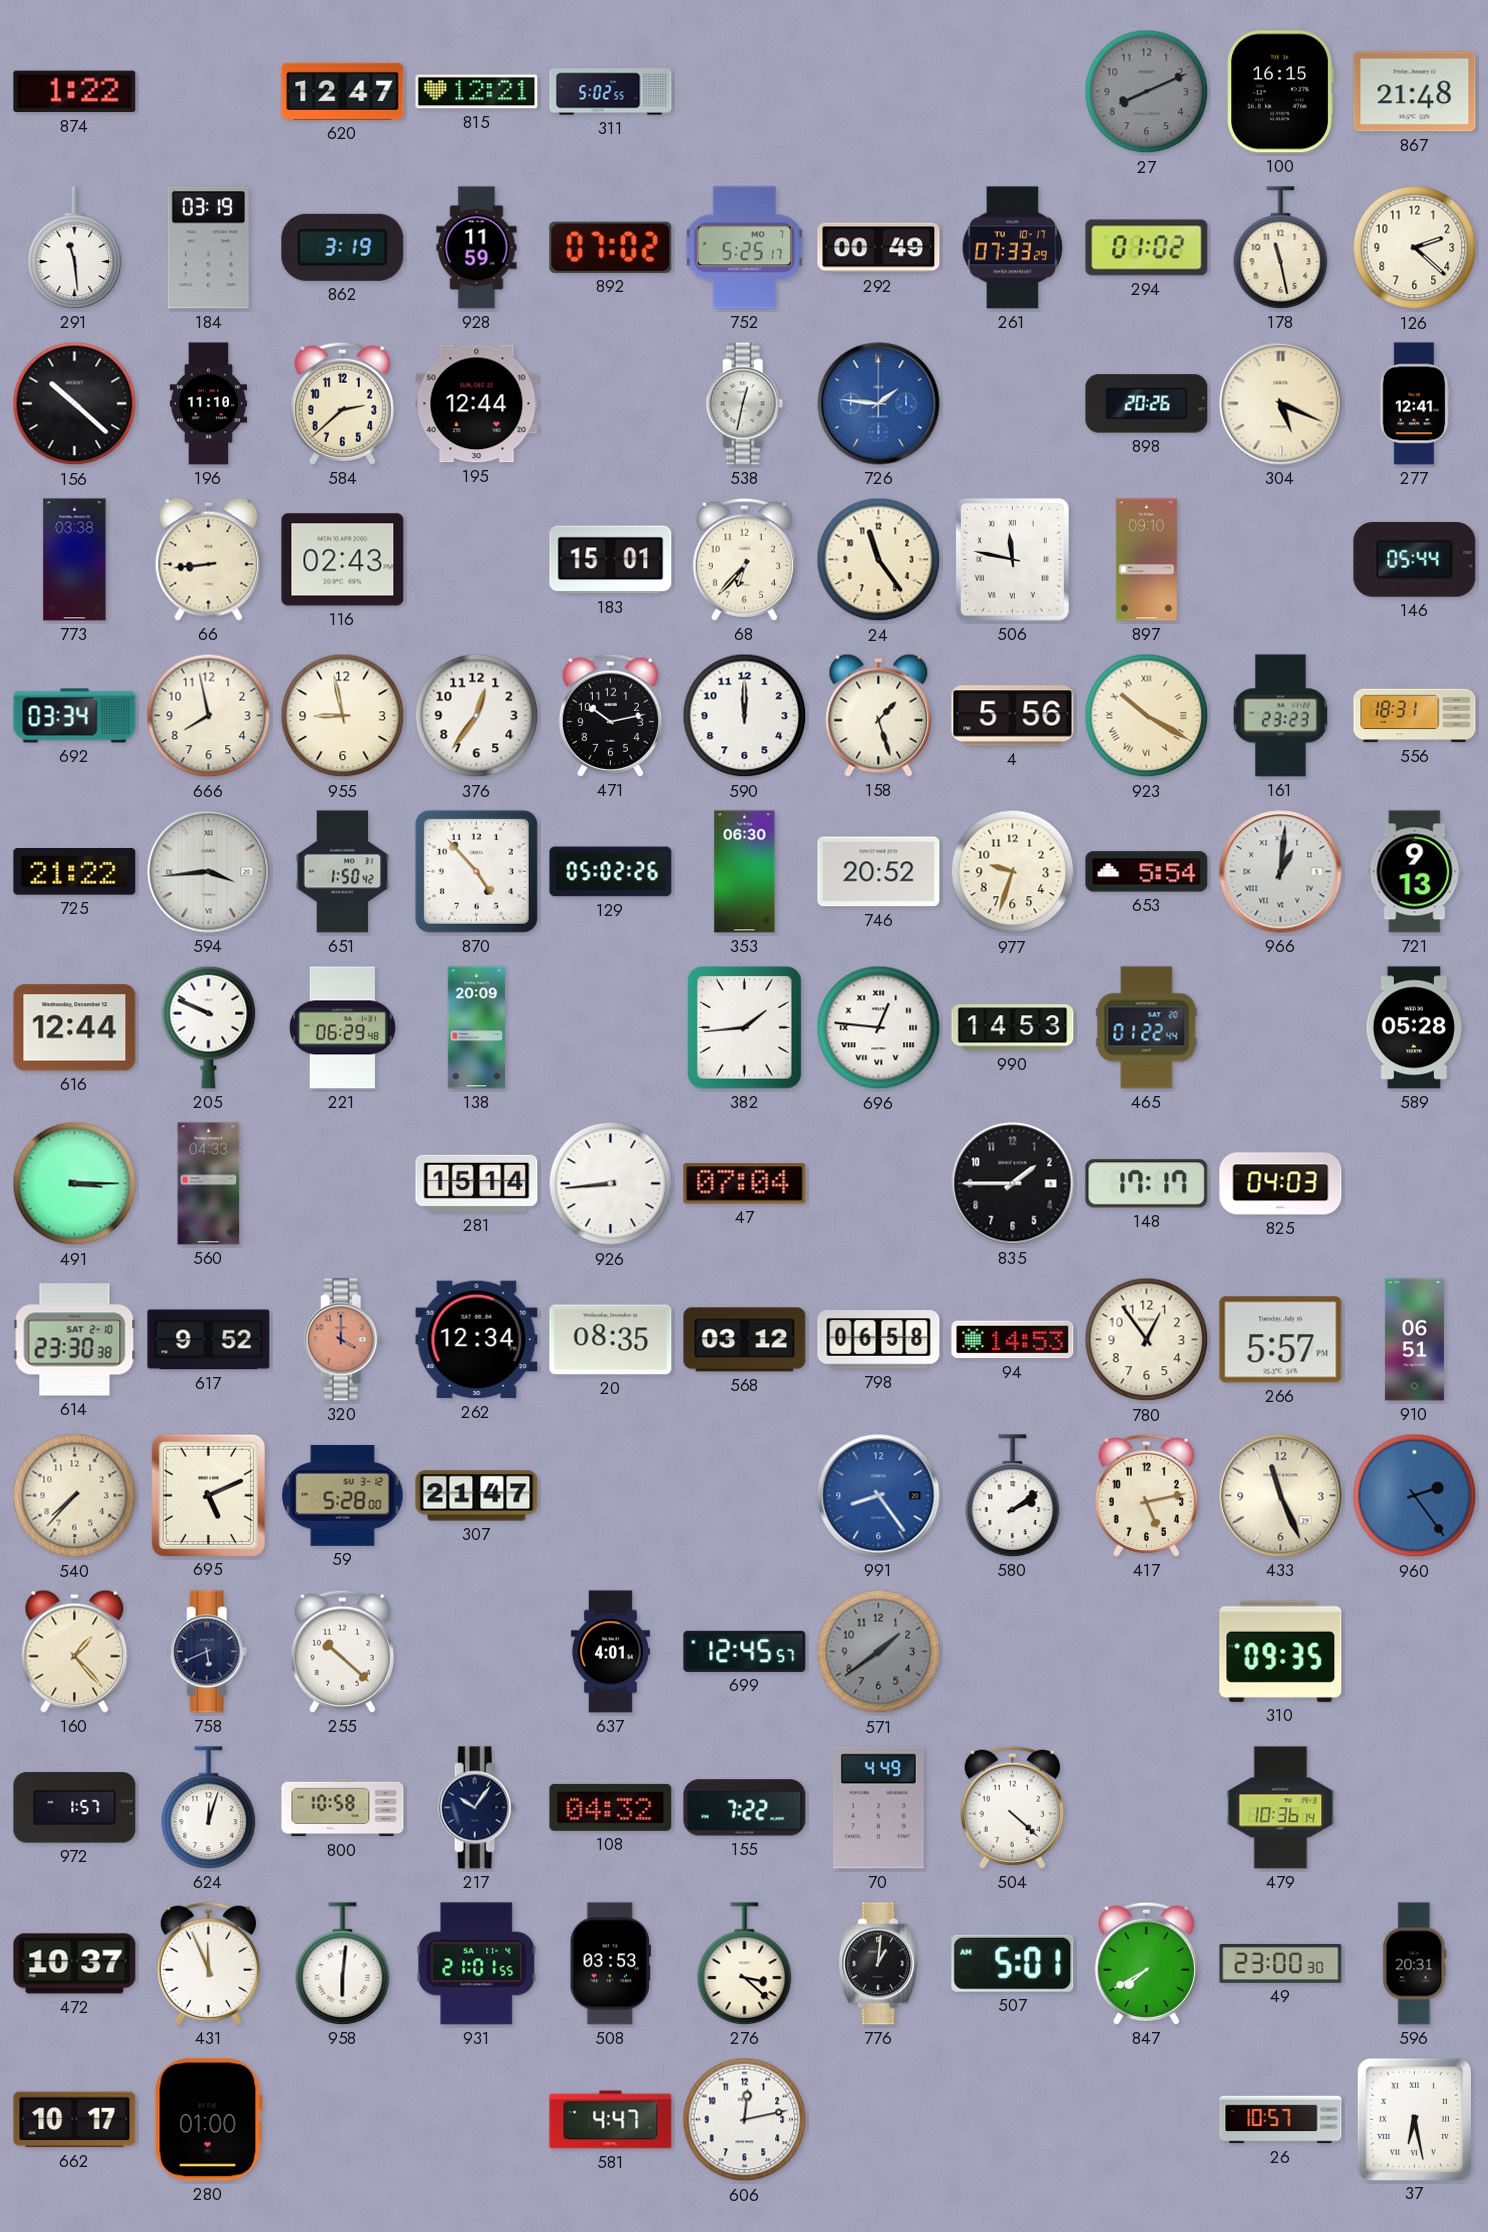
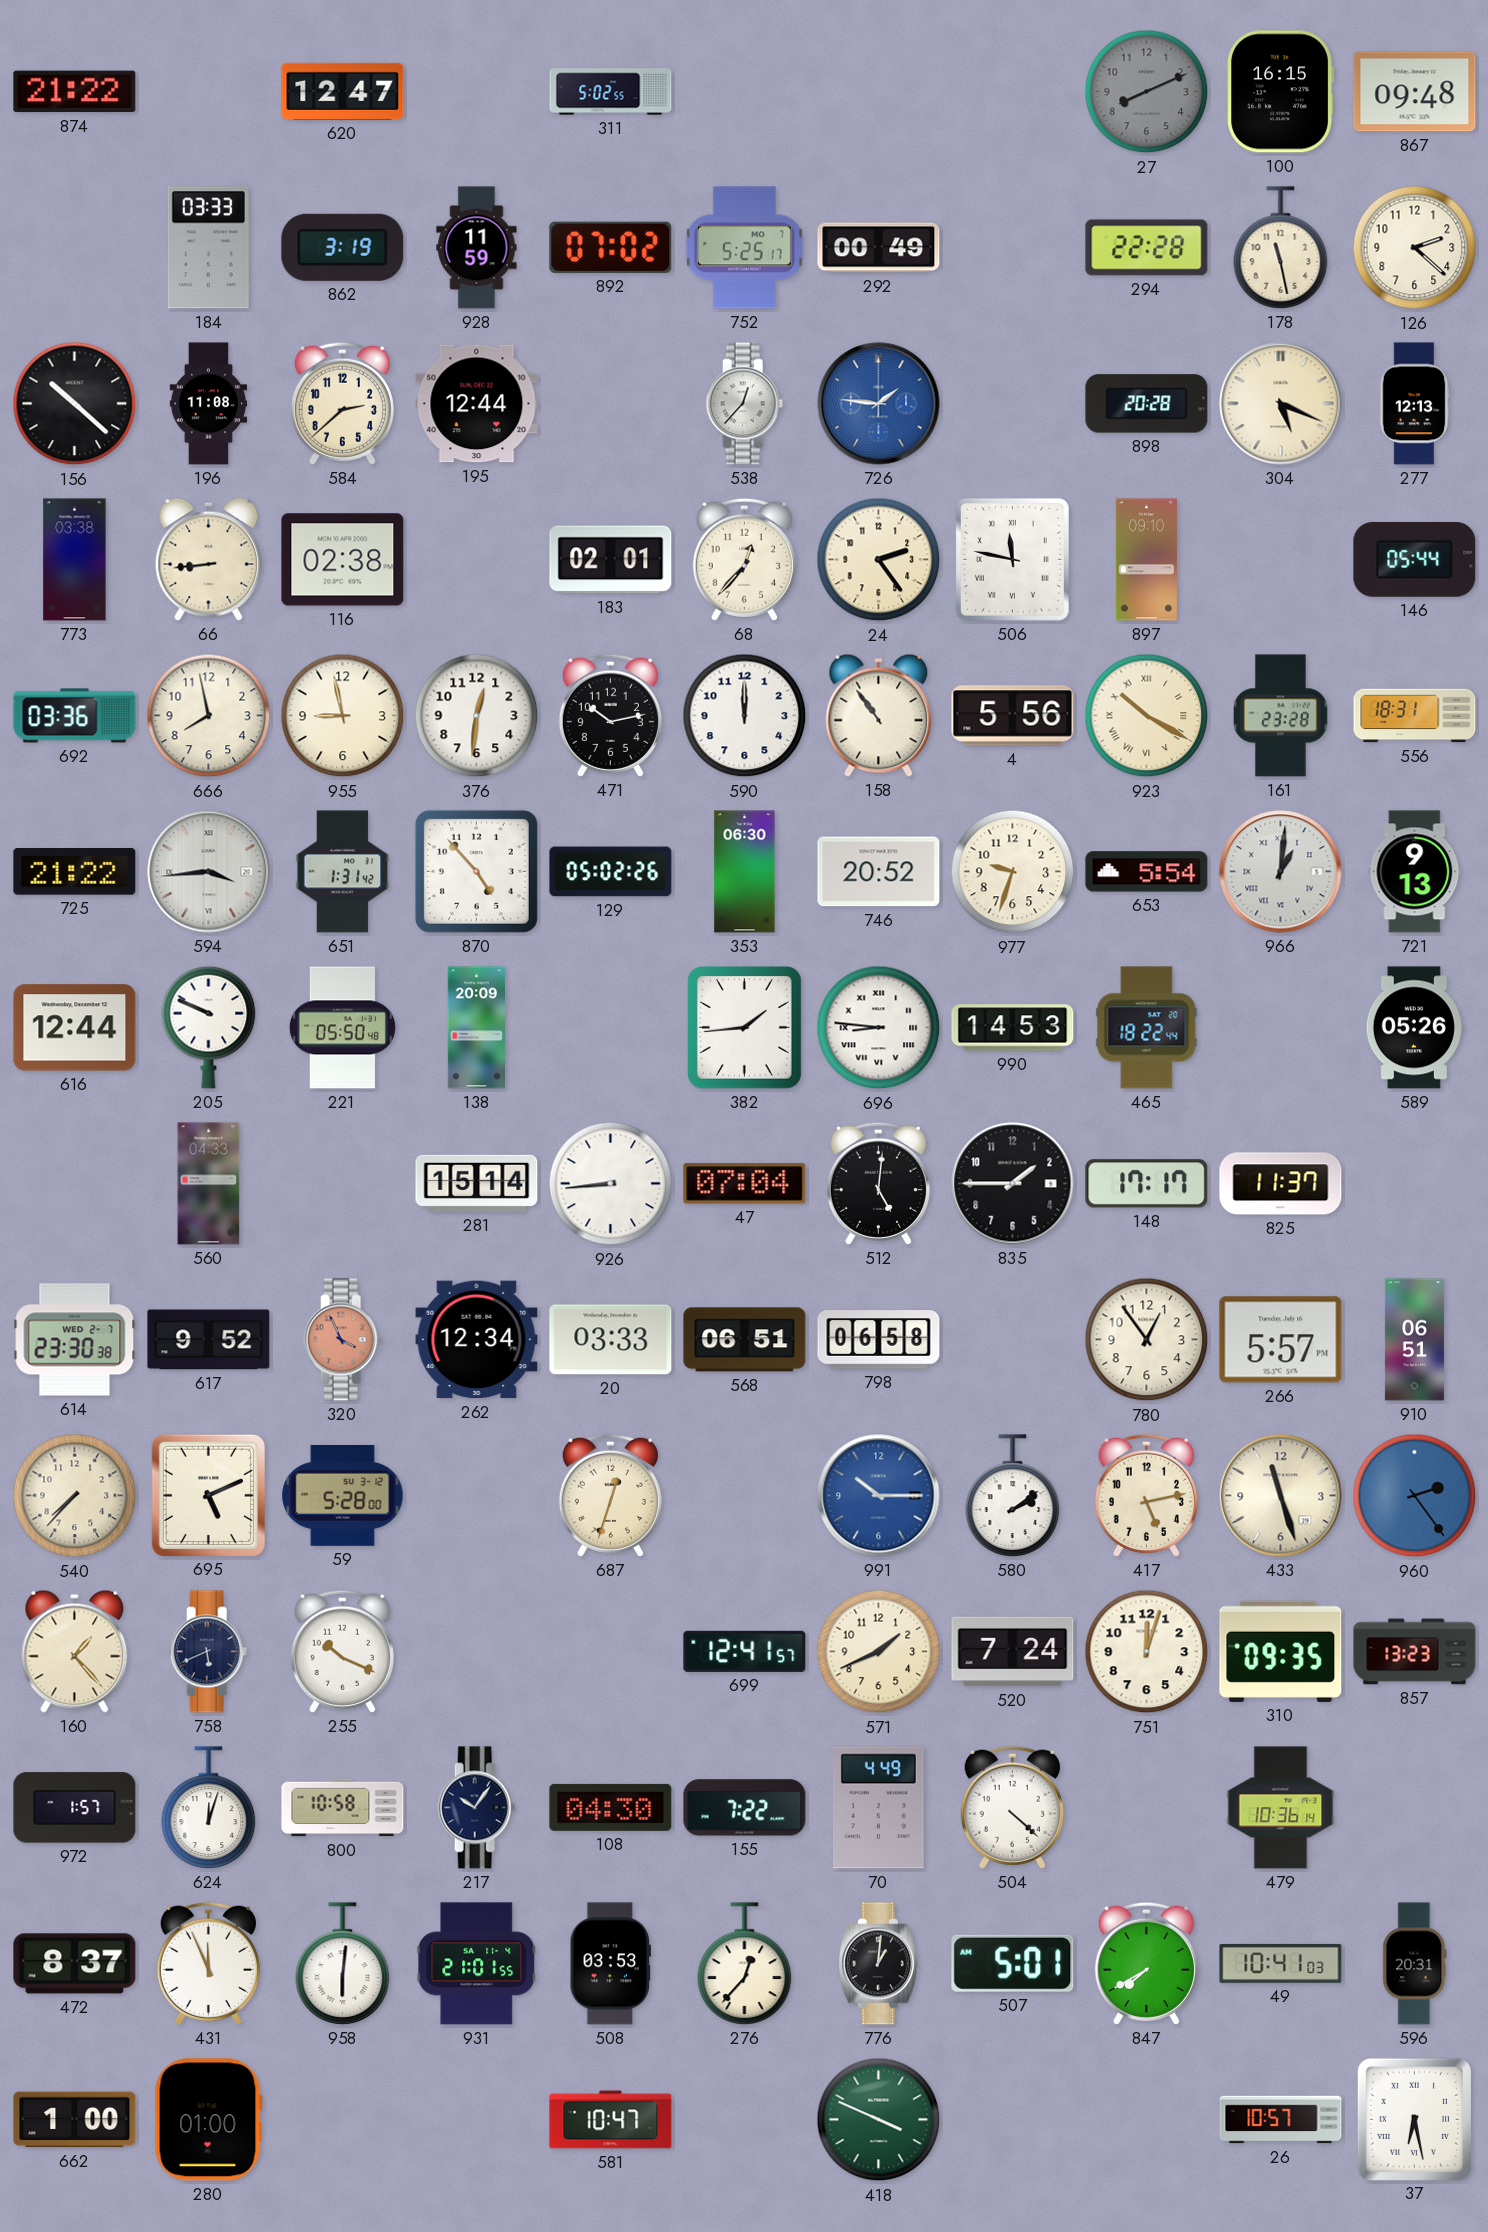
874: 1:22 -> 21:22 (75, 92)
815: 12:21 -> none (477, 92)
867: 21:48 -> 09:48 (1415, 92)
291: 11:29 -> none (75, 248)
184: 03:19 -> 03:33 (208, 248)
261: 07:33 -> none (1012, 248)
294: 01:02 -> 22:28 (1147, 248)
196: 11:10 -> 11:08 (209, 404)
538: 12:32 -> 12:37 (745, 404)
898: 20:26 -> 20:28 (1147, 404)
277: 12:41 -> 12:13 (1414, 404)
116: 02:43 -> 02:38 (343, 560)
183: 15:01 -> 02:01 (611, 560)
68: 6:37 -> 12:37 (744, 559)
24: 11:24 -> 2:24 (879, 560)
692: 03:34 -> 03:36 (75, 716)
376: 12:36 -> 12:31 (477, 716)
158: 1:27 -> 10:54 (879, 715)
161: 23:23 -> 23:28 (1281, 716)
651: 1:50 -> 1:31 (343, 872)
221: 06:29 -> 05:50 (342, 1028)
696: 12:46 -> 8:46 (879, 1028)
465: 01:22 -> 18:22 (1147, 1028)
589: 05:28 -> 05:26 (1414, 1028)
491: 3:15 -> none (75, 1184)
512: none -> 5:01 (878, 1183)
825: 04:03 -> 11:37 (1281, 1184)
614 date: SAT 2-10 -> WED 2-7 (75, 1340)
320: 4:00 -> 3:56 (343, 1340)
20: 08:35 -> 03:33 (611, 1340)
568: 03:12 -> 06:51 (745, 1340)
94: 14:53 -> none (1013, 1340)
307: 21:47 -> none (477, 1496)
687: none -> 12:33 (610, 1495)
991: 8:24 -> 10:15 (879, 1496)
433: 11:26 -> 11:27 (1281, 1496)
255: 10:22 -> 10:19 (342, 1651)
637: 4:01 -> none (610, 1652)
699: 12:45 -> 12:41 (745, 1651)
571: 1:39 -> 1:41 (879, 1652)
571 dial: grey -> cream (879, 1652)
520: none -> 7:24 (1013, 1652)
751: none -> 12:03 (1147, 1652)
857: none -> 13:23 (1415, 1652)
108: 04:32 -> 04:30 (611, 1807)
472: 10:37 -> 8:37 (75, 1964)
276: 3:22 -> 12:37 (745, 1964)
49: 23:00 -> 10:41 (1281, 1963)
662: 10:17 -> 1:00 (75, 2120)
581: 4:47 -> 10:47 (611, 2120)
606: 12:13 -> none (745, 2120)
418: none -> 3:49 (879, 2120)
